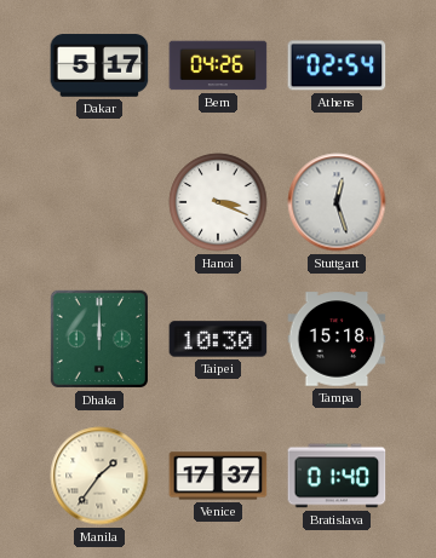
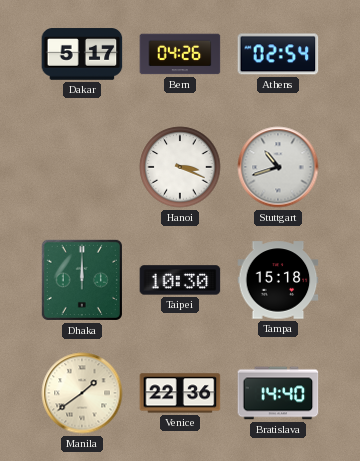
Stuttgart: 12:27 -> 10:42 (278, 167)
Manila: 1:36 -> 1:39 (82, 393)
Venice: 17:37 -> 22:36 (180, 393)
Bratislava: 01:40 -> 14:40 (278, 393)
